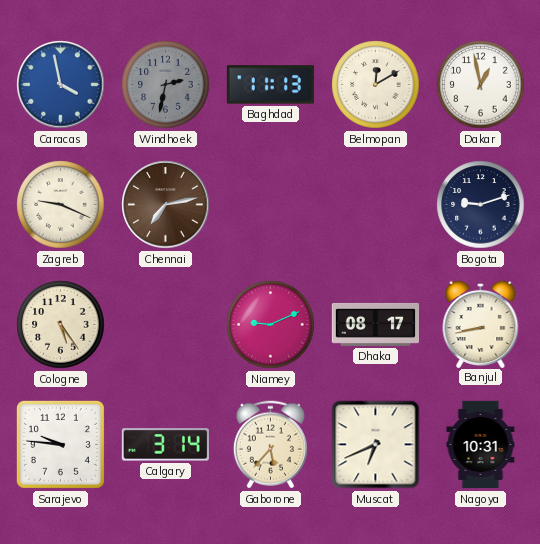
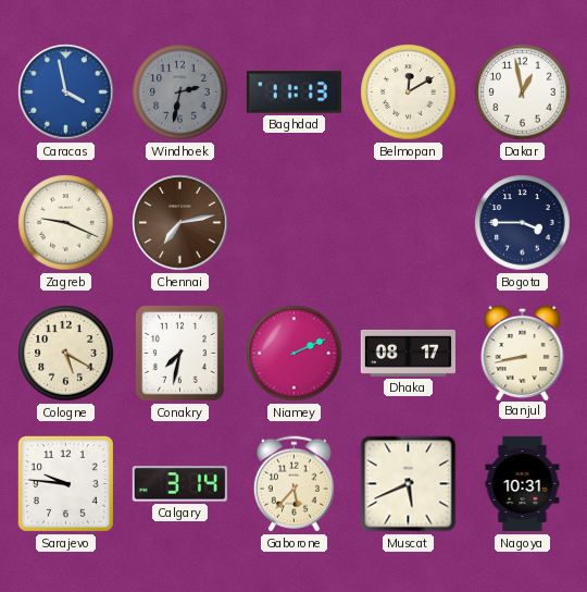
Bogota: 9:12 -> 3:45 (523, 223)
Cologne: 5:24 -> 5:20 (66, 354)
Conakry: none -> 7:32 (179, 354)
Niamey: 9:11 -> 2:11 (295, 354)
Muscat: 6:41 -> 5:41 (409, 484)
